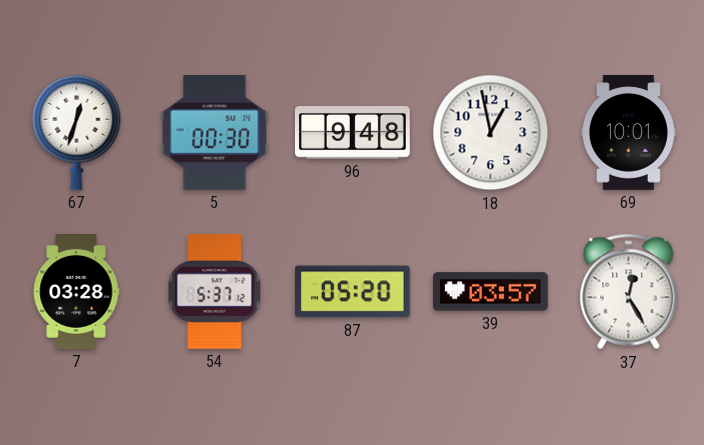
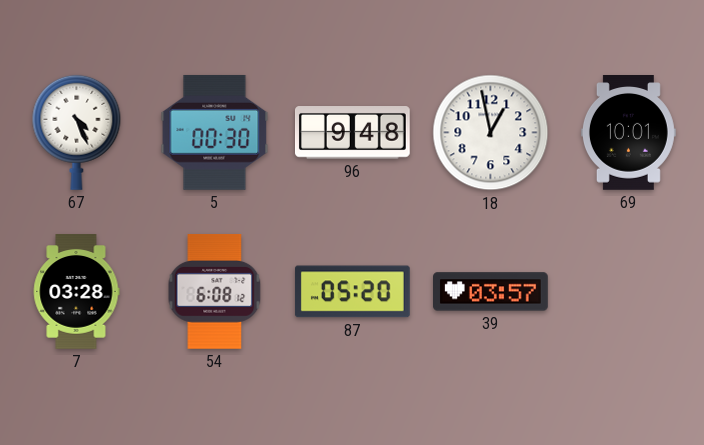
67: 12:33 -> 4:26 (77, 132)
54: 5:37 -> 6:08 (215, 292)
37: 12:25 -> none (629, 292)
